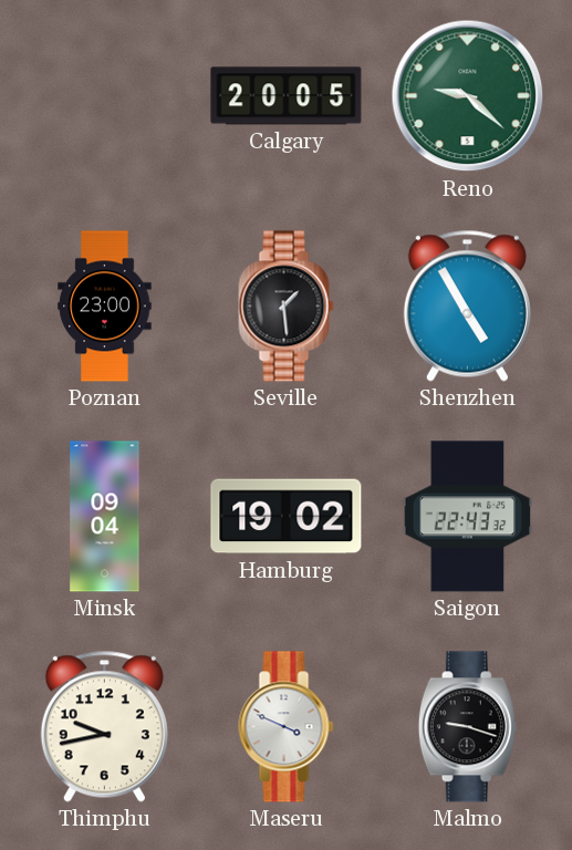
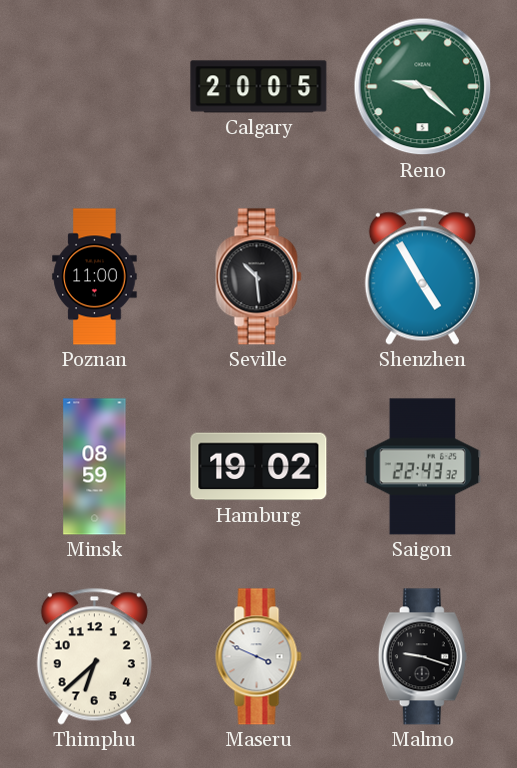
Poznan: 23:00 -> 11:00 (95, 277)
Seville: 1:29 -> 10:29 (259, 277)
Minsk: 09:04 -> 08:59 (95, 467)
Thimphu: 9:43 -> 6:38 (94, 656)
